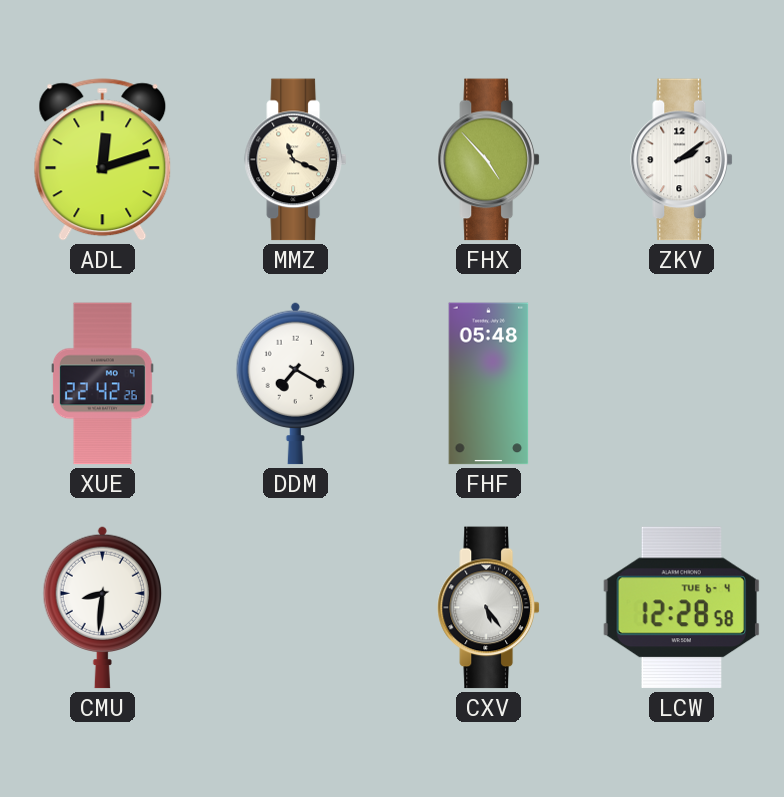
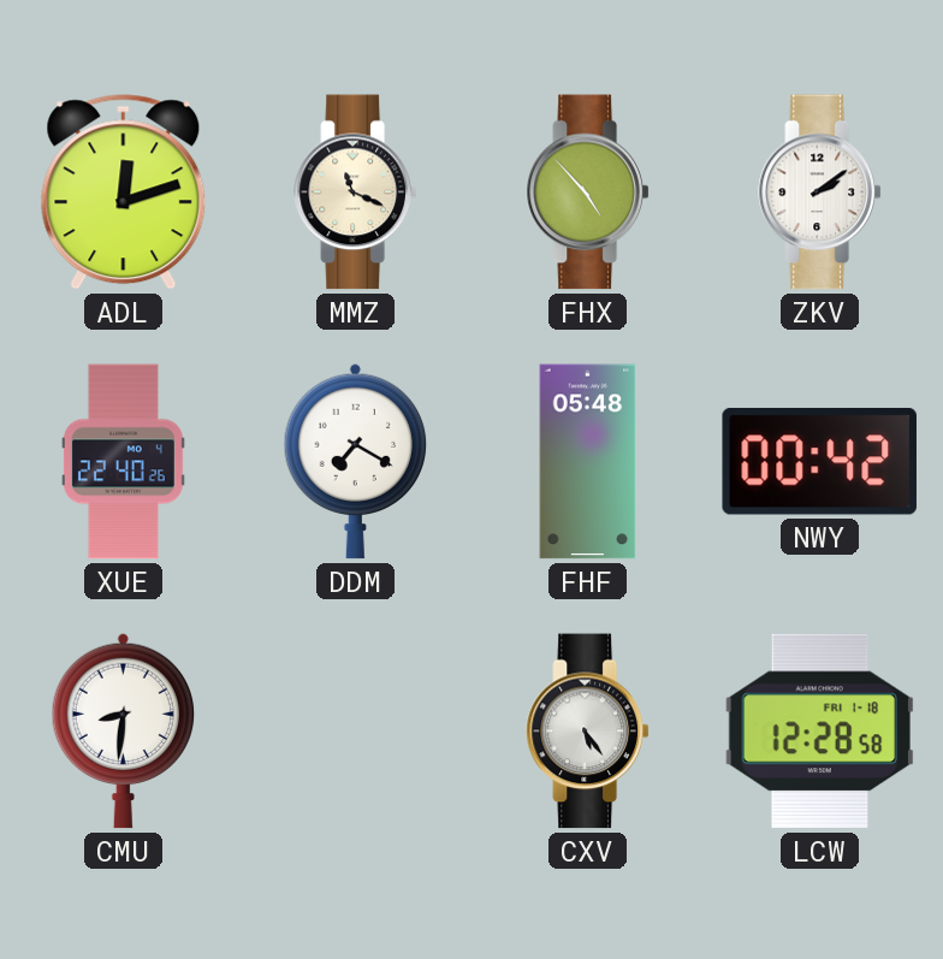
XUE: 22:42 -> 22:40 (123, 462)
NWY: none -> 00:42 (819, 461)
LCW date: TUE 6-4 -> FRI 1-18 (819, 732)
